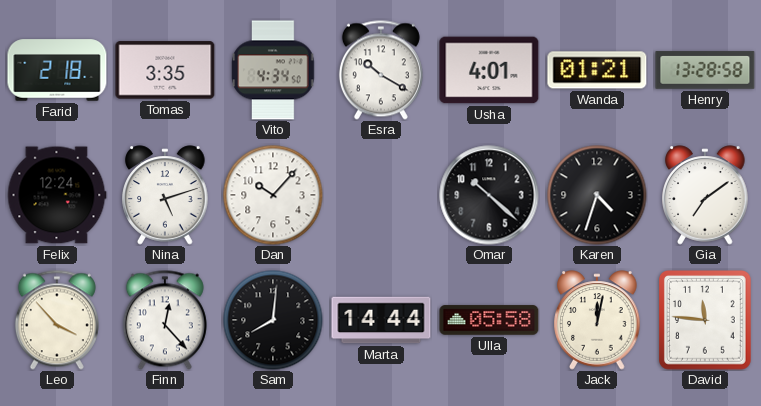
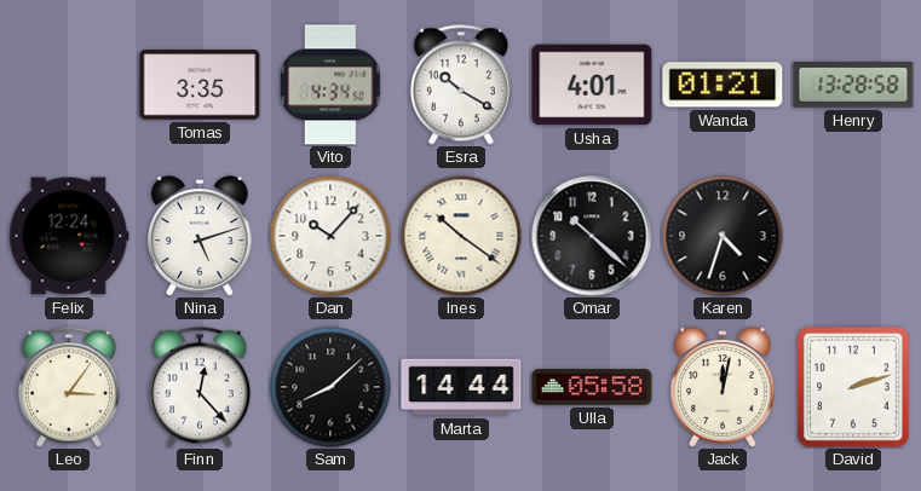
Farid: 2:18 -> none (57, 70)
Ines: none -> 10:21 (461, 236)
Gia: 7:09 -> none (705, 195)
Leo: 3:53 -> 3:06 (69, 387)
Sam: 8:01 -> 8:08 (330, 387)
David: 11:46 -> 2:12 (854, 388)
